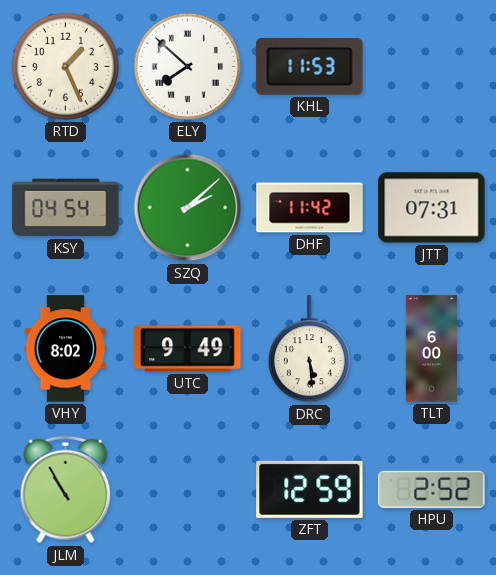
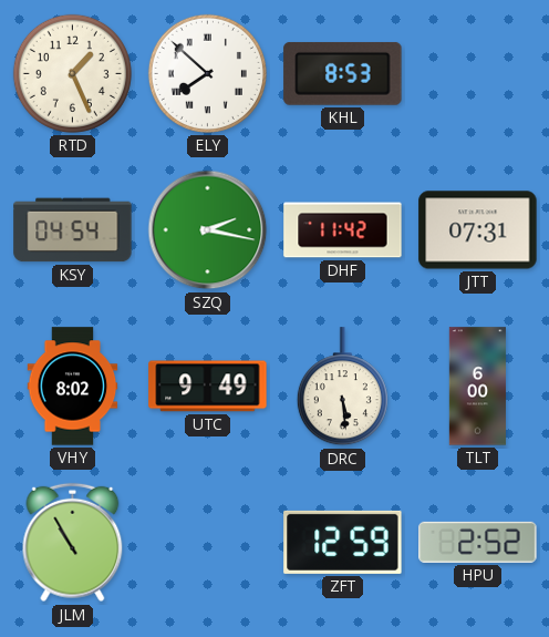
KHL: 11:53 -> 8:53 (343, 73)
SZQ: 2:08 -> 2:17 (208, 230)
